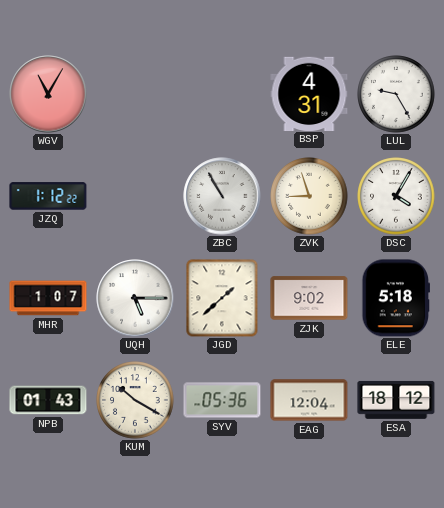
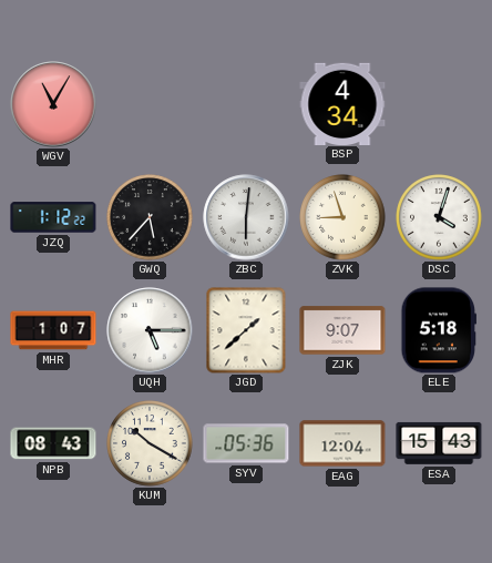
BSP: 4:31 -> 4:34 (342, 103)
LUL: 9:25 -> none (396, 94)
GWQ: none -> 5:37 (150, 217)
ZBC: 10:55 -> 6:01 (246, 217)
DSC: 4:05 -> 4:03 (439, 217)
ZJK: 9:02 -> 9:07 (342, 330)
NPB: 01:43 -> 08:43 (53, 443)
ESA: 18:12 -> 15:43 (439, 443)
